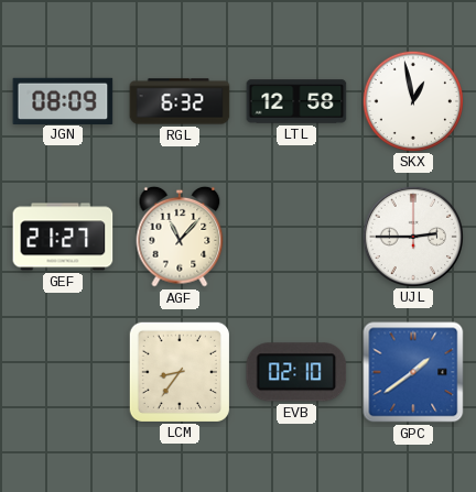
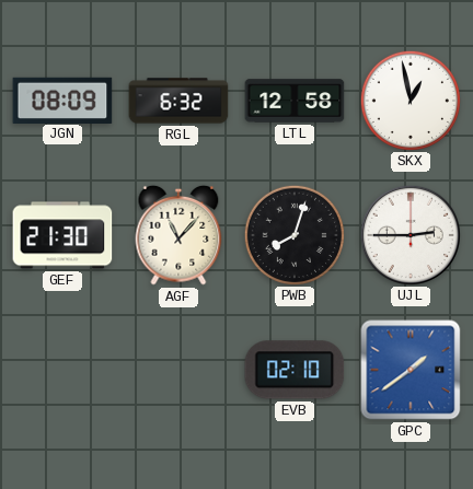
GEF: 21:27 -> 21:30 (62, 235)
PWB: none -> 8:03 (293, 234)
LCM: 8:36 -> none (178, 371)
